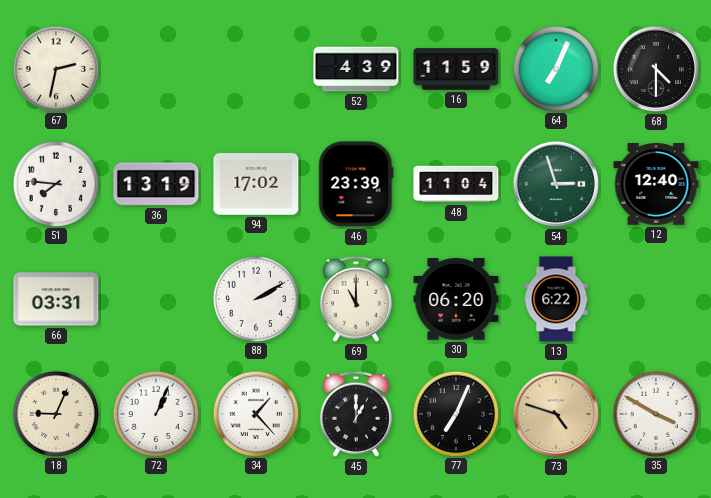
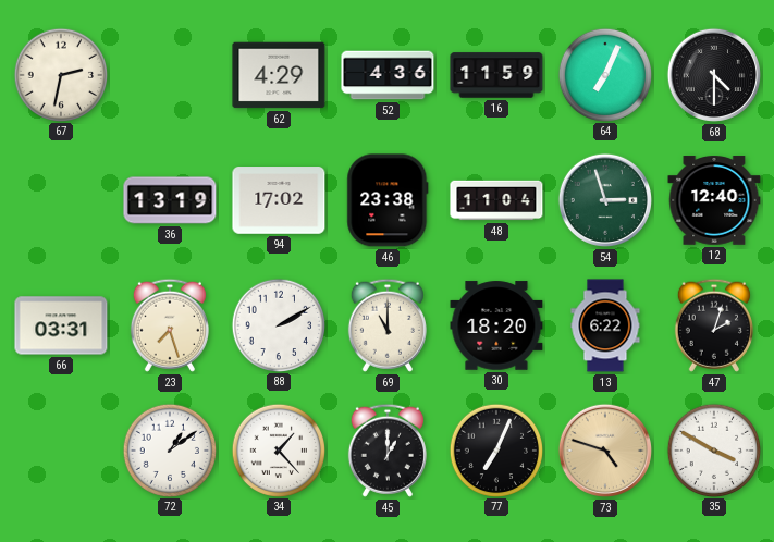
62: none -> 4:29 (279, 75)
52: 4:39 -> 4:36 (388, 75)
51: 7:46 -> none (55, 183)
46: 23:39 -> 23:38 (388, 200)
23: none -> 7:27 (170, 325)
30: 06:20 -> 18:20 (496, 325)
47: none -> 2:03 (714, 325)
18: 9:04 -> none (55, 413)
72: 1:04 -> 1:09 (169, 449)
